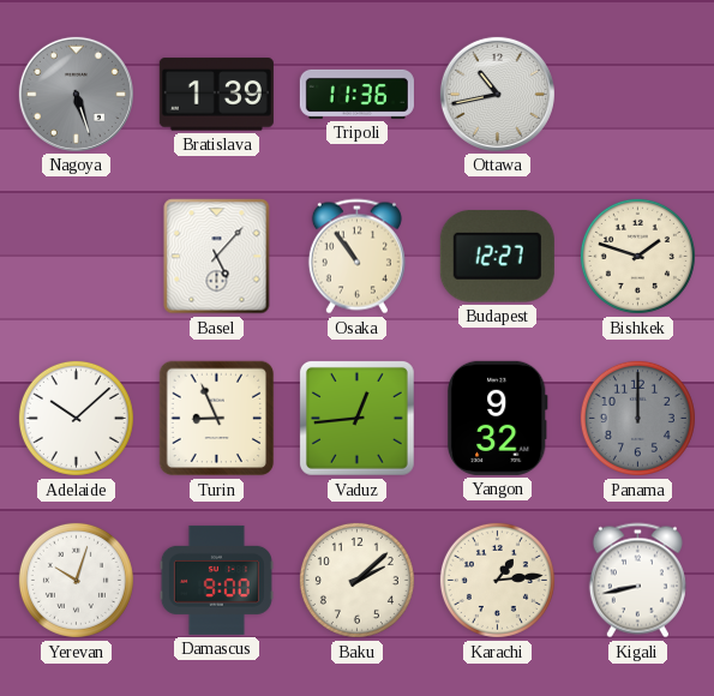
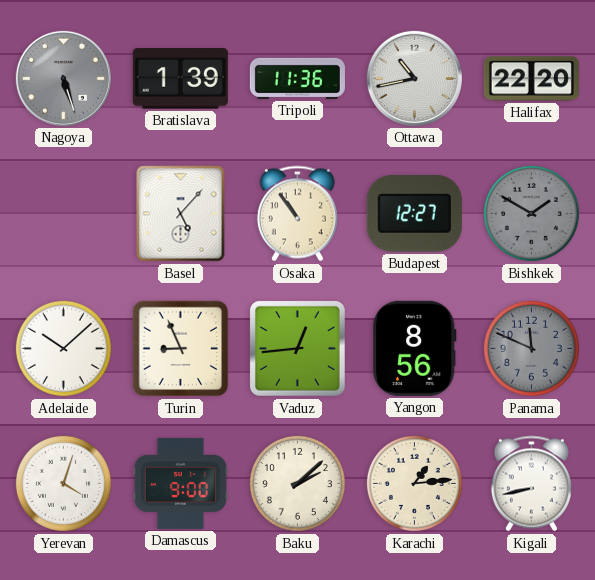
Halifax: none -> 22:20 (531, 79)
Bishkek: 1:48 -> 1:50 (531, 213)
Bishkek dial: cream -> grey (531, 213)
Yangon: 9:32 -> 8:56 (414, 348)
Panama: 12:00 -> 11:49 (531, 348)
Yerevan: 10:03 -> 4:03 (63, 483)
